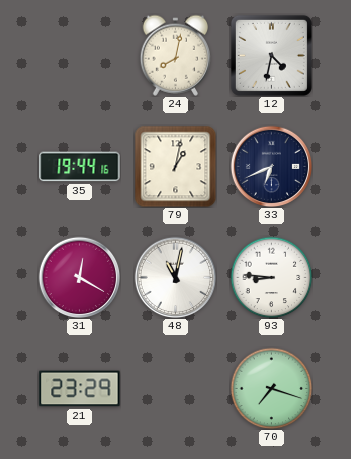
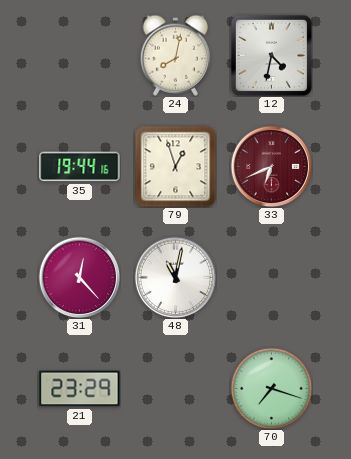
79: 1:02 -> 12:57 (175, 166)
33 dial: navy -> burgundy (271, 166)
31: 12:20 -> 12:23 (79, 277)
93: 8:46 -> none (271, 277)
